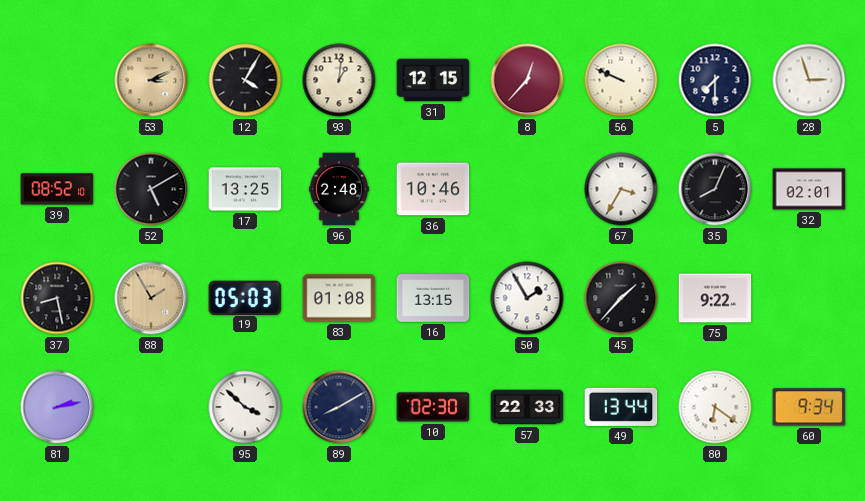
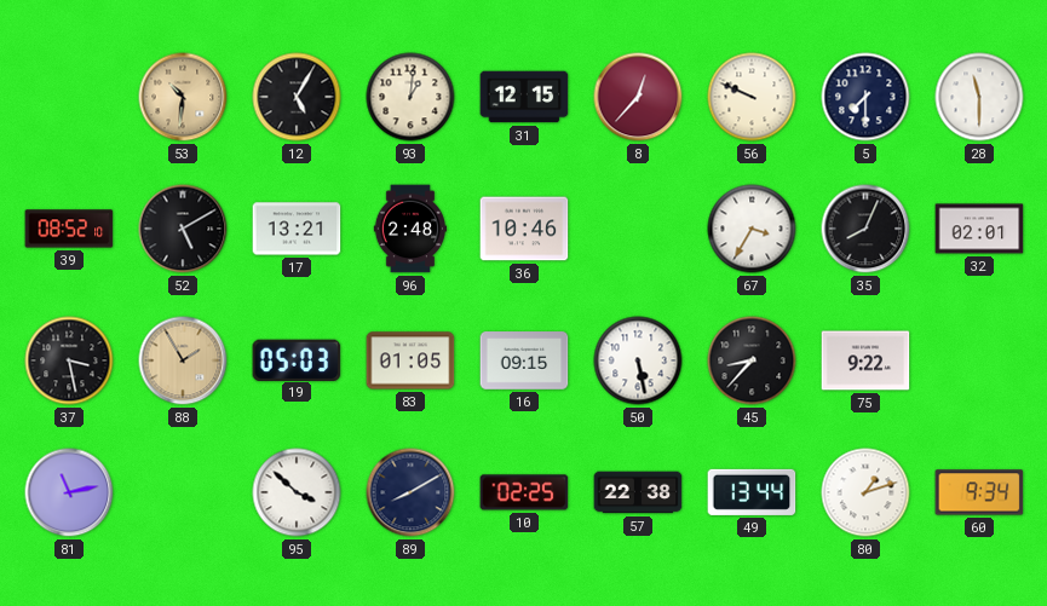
53: 3:11 -> 10:31 (183, 97)
12: 4:05 -> 5:05 (297, 97)
28: 2:57 -> 11:30 (979, 97)
17: 13:25 -> 13:21 (297, 229)
37: 8:28 -> 3:28 (69, 360)
83: 01:08 -> 01:05 (410, 360)
16: 13:15 -> 09:15 (524, 360)
50: 1:55 -> 5:28 (638, 360)
45: 1:37 -> 8:37 (752, 360)
81: 2:13 -> 11:13 (69, 492)
10: 02:30 -> 02:25 (524, 492)
57: 22:33 -> 22:38 (638, 492)
80: 6:21 -> 1:12 (865, 492)
